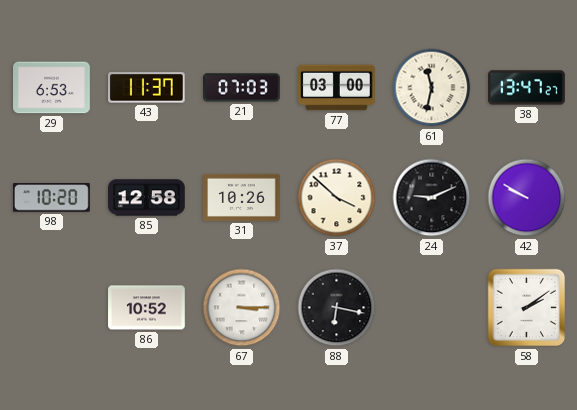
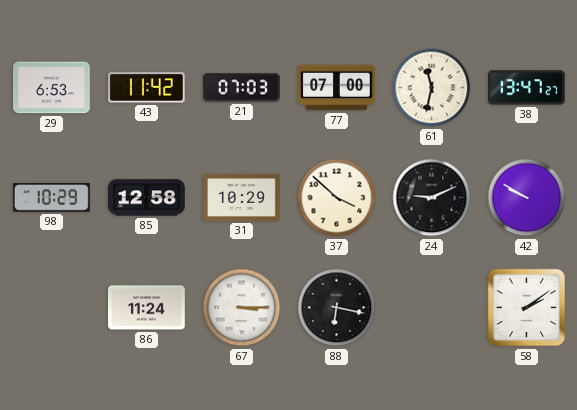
43: 11:37 -> 11:42 (147, 88)
77: 03:00 -> 07:00 (337, 88)
98: 10:20 -> 10:29 (52, 198)
31: 10:26 -> 10:29 (242, 197)
86: 10:52 -> 11:24 (147, 308)
